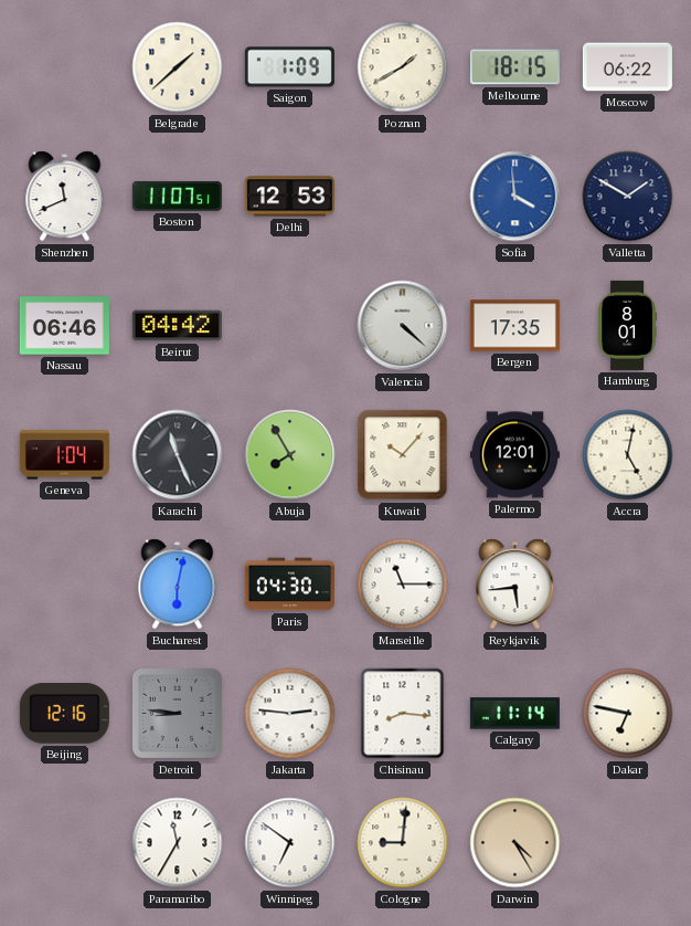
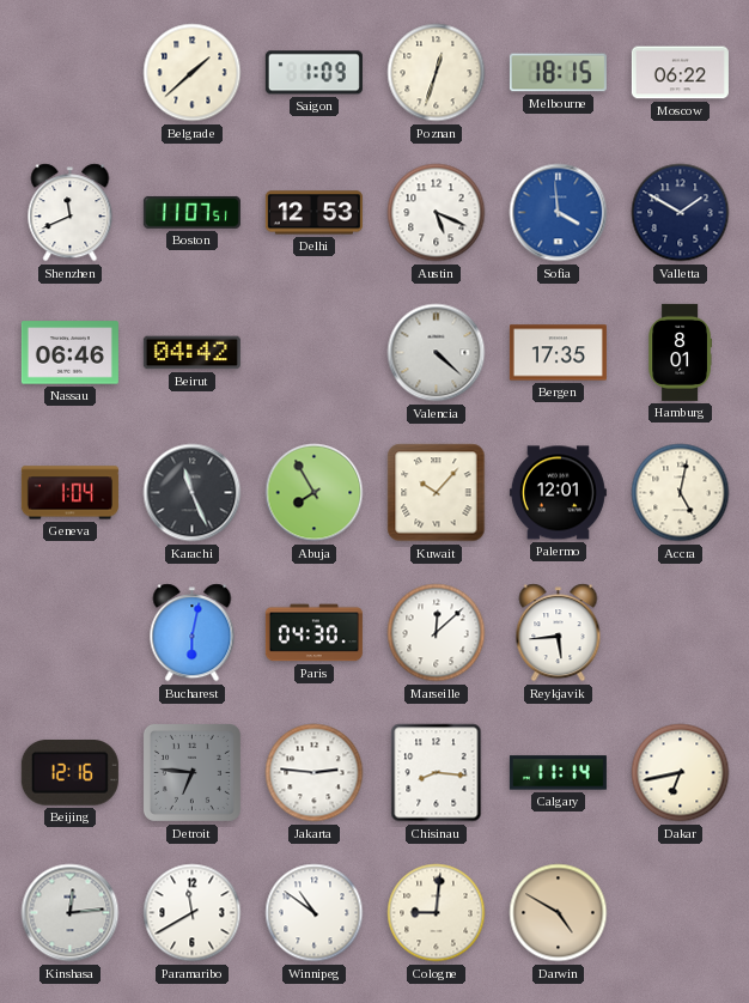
Poznan: 1:40 -> 12:33 (437, 73)
Austin: none -> 5:19 (437, 213)
Marseille: 11:15 -> 12:08 (437, 633)
Detroit: 8:46 -> 6:46 (191, 772)
Dakar: 6:47 -> 6:43 (681, 773)
Kinshasa: none -> 12:14 (71, 913)
Paramaribo: 11:35 -> 11:40 (193, 913)
Winnipeg: 6:51 -> 10:51 (315, 913)
Darwin: 4:25 -> 4:50 (559, 913)
